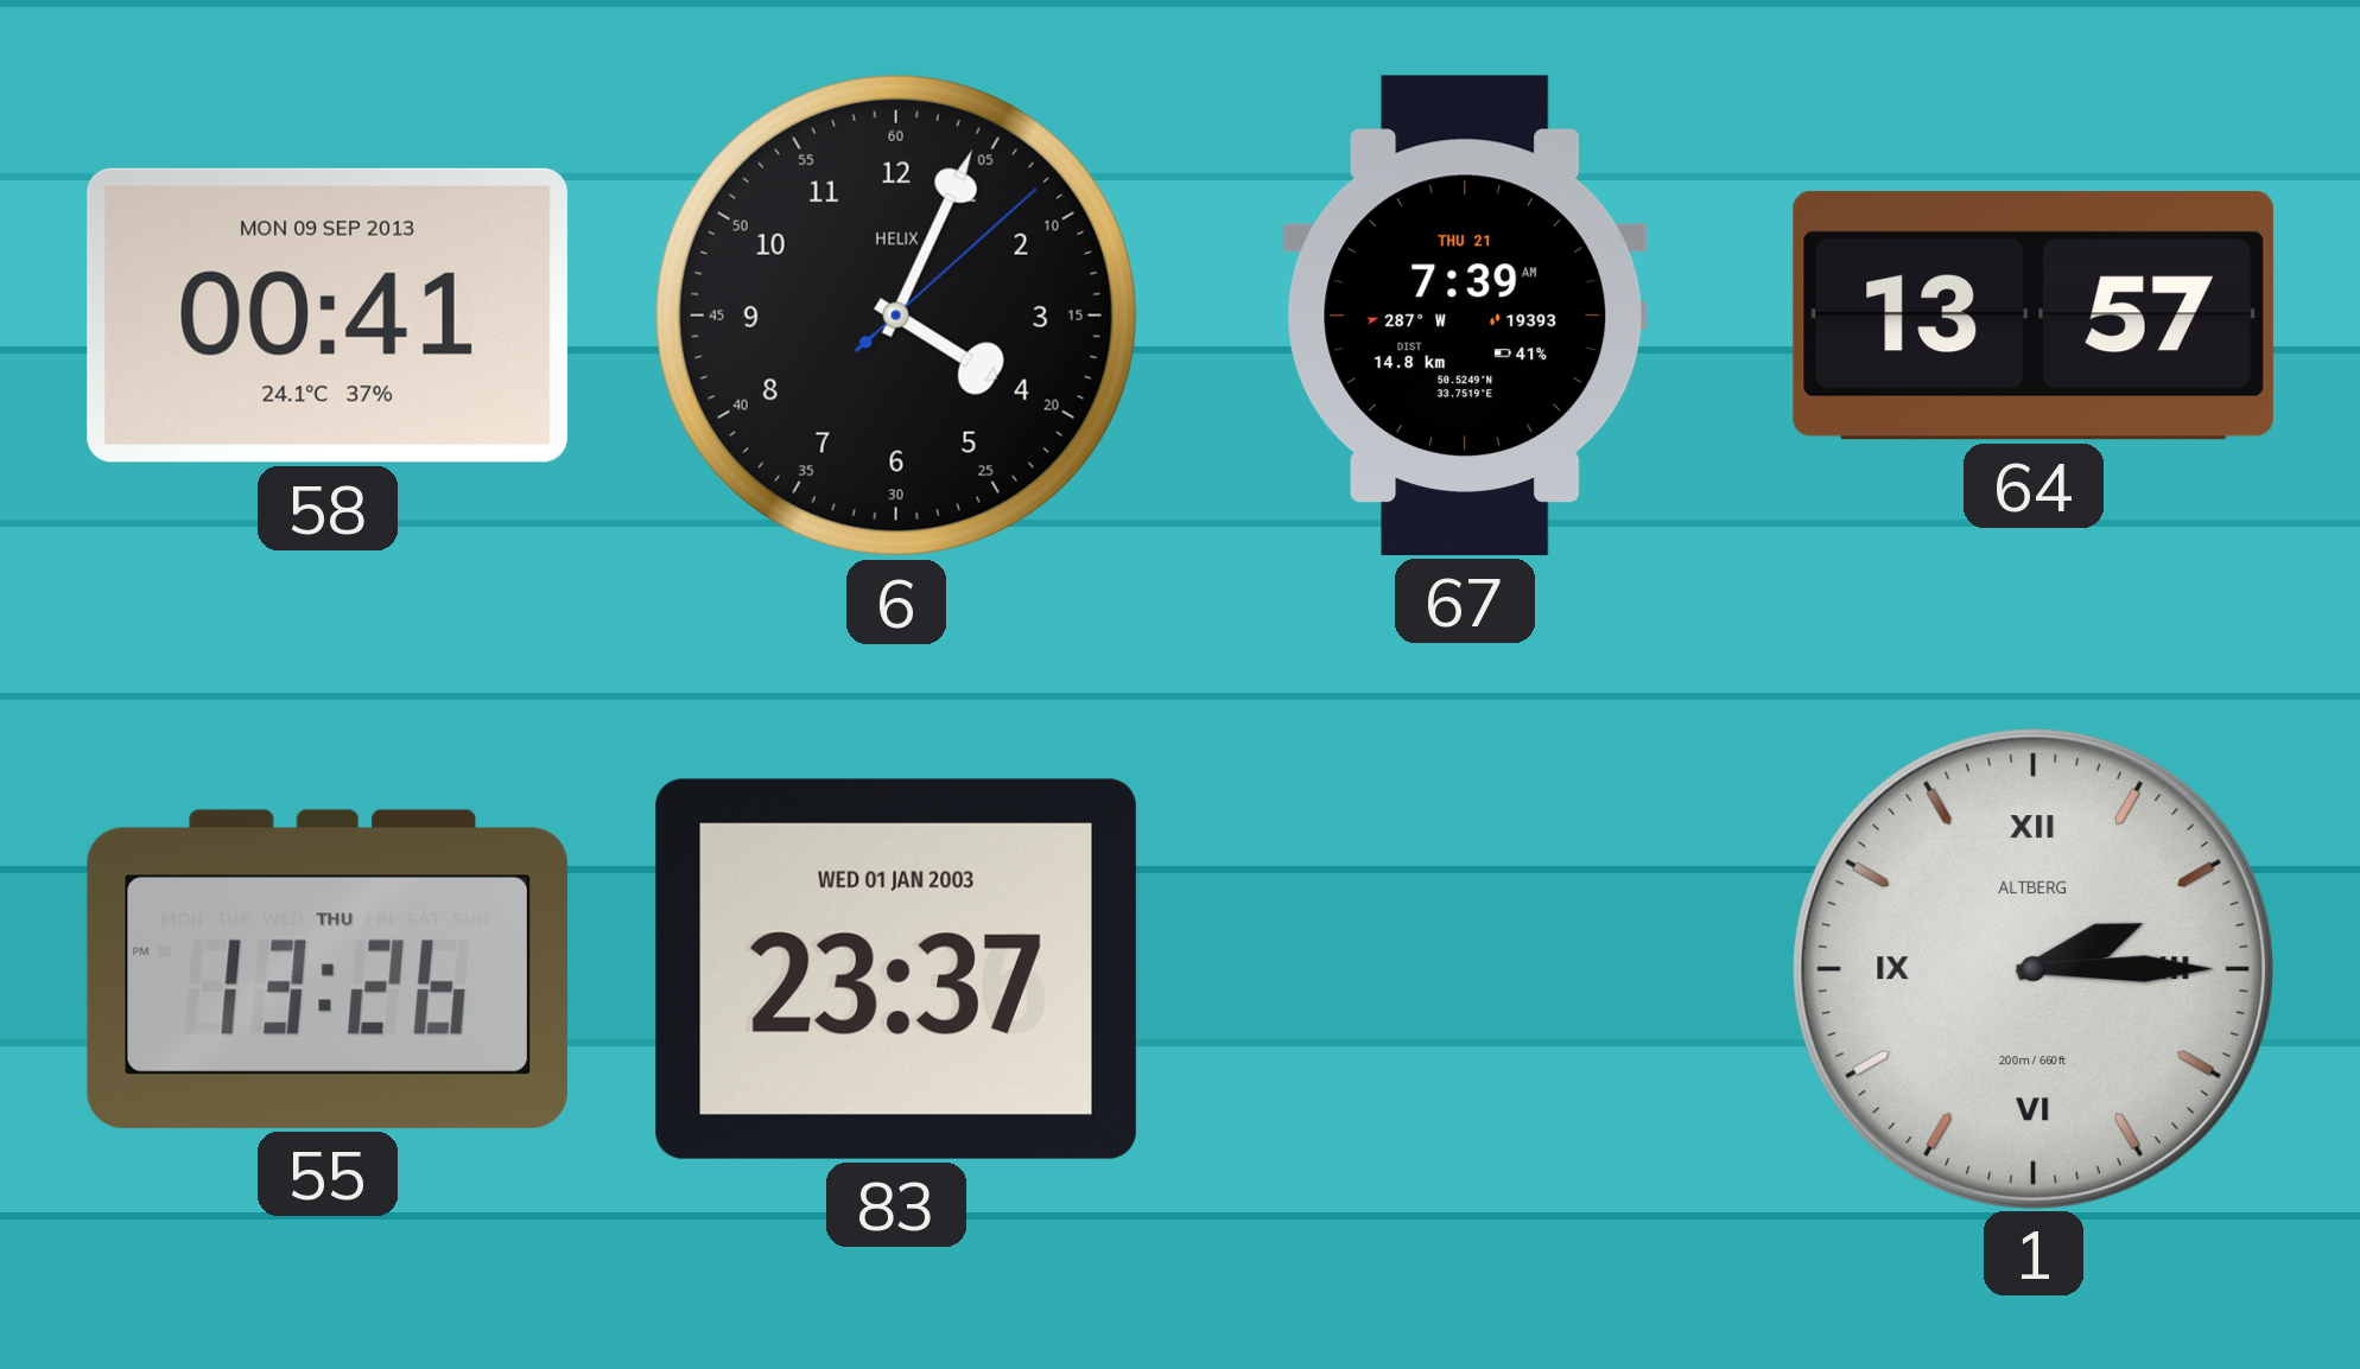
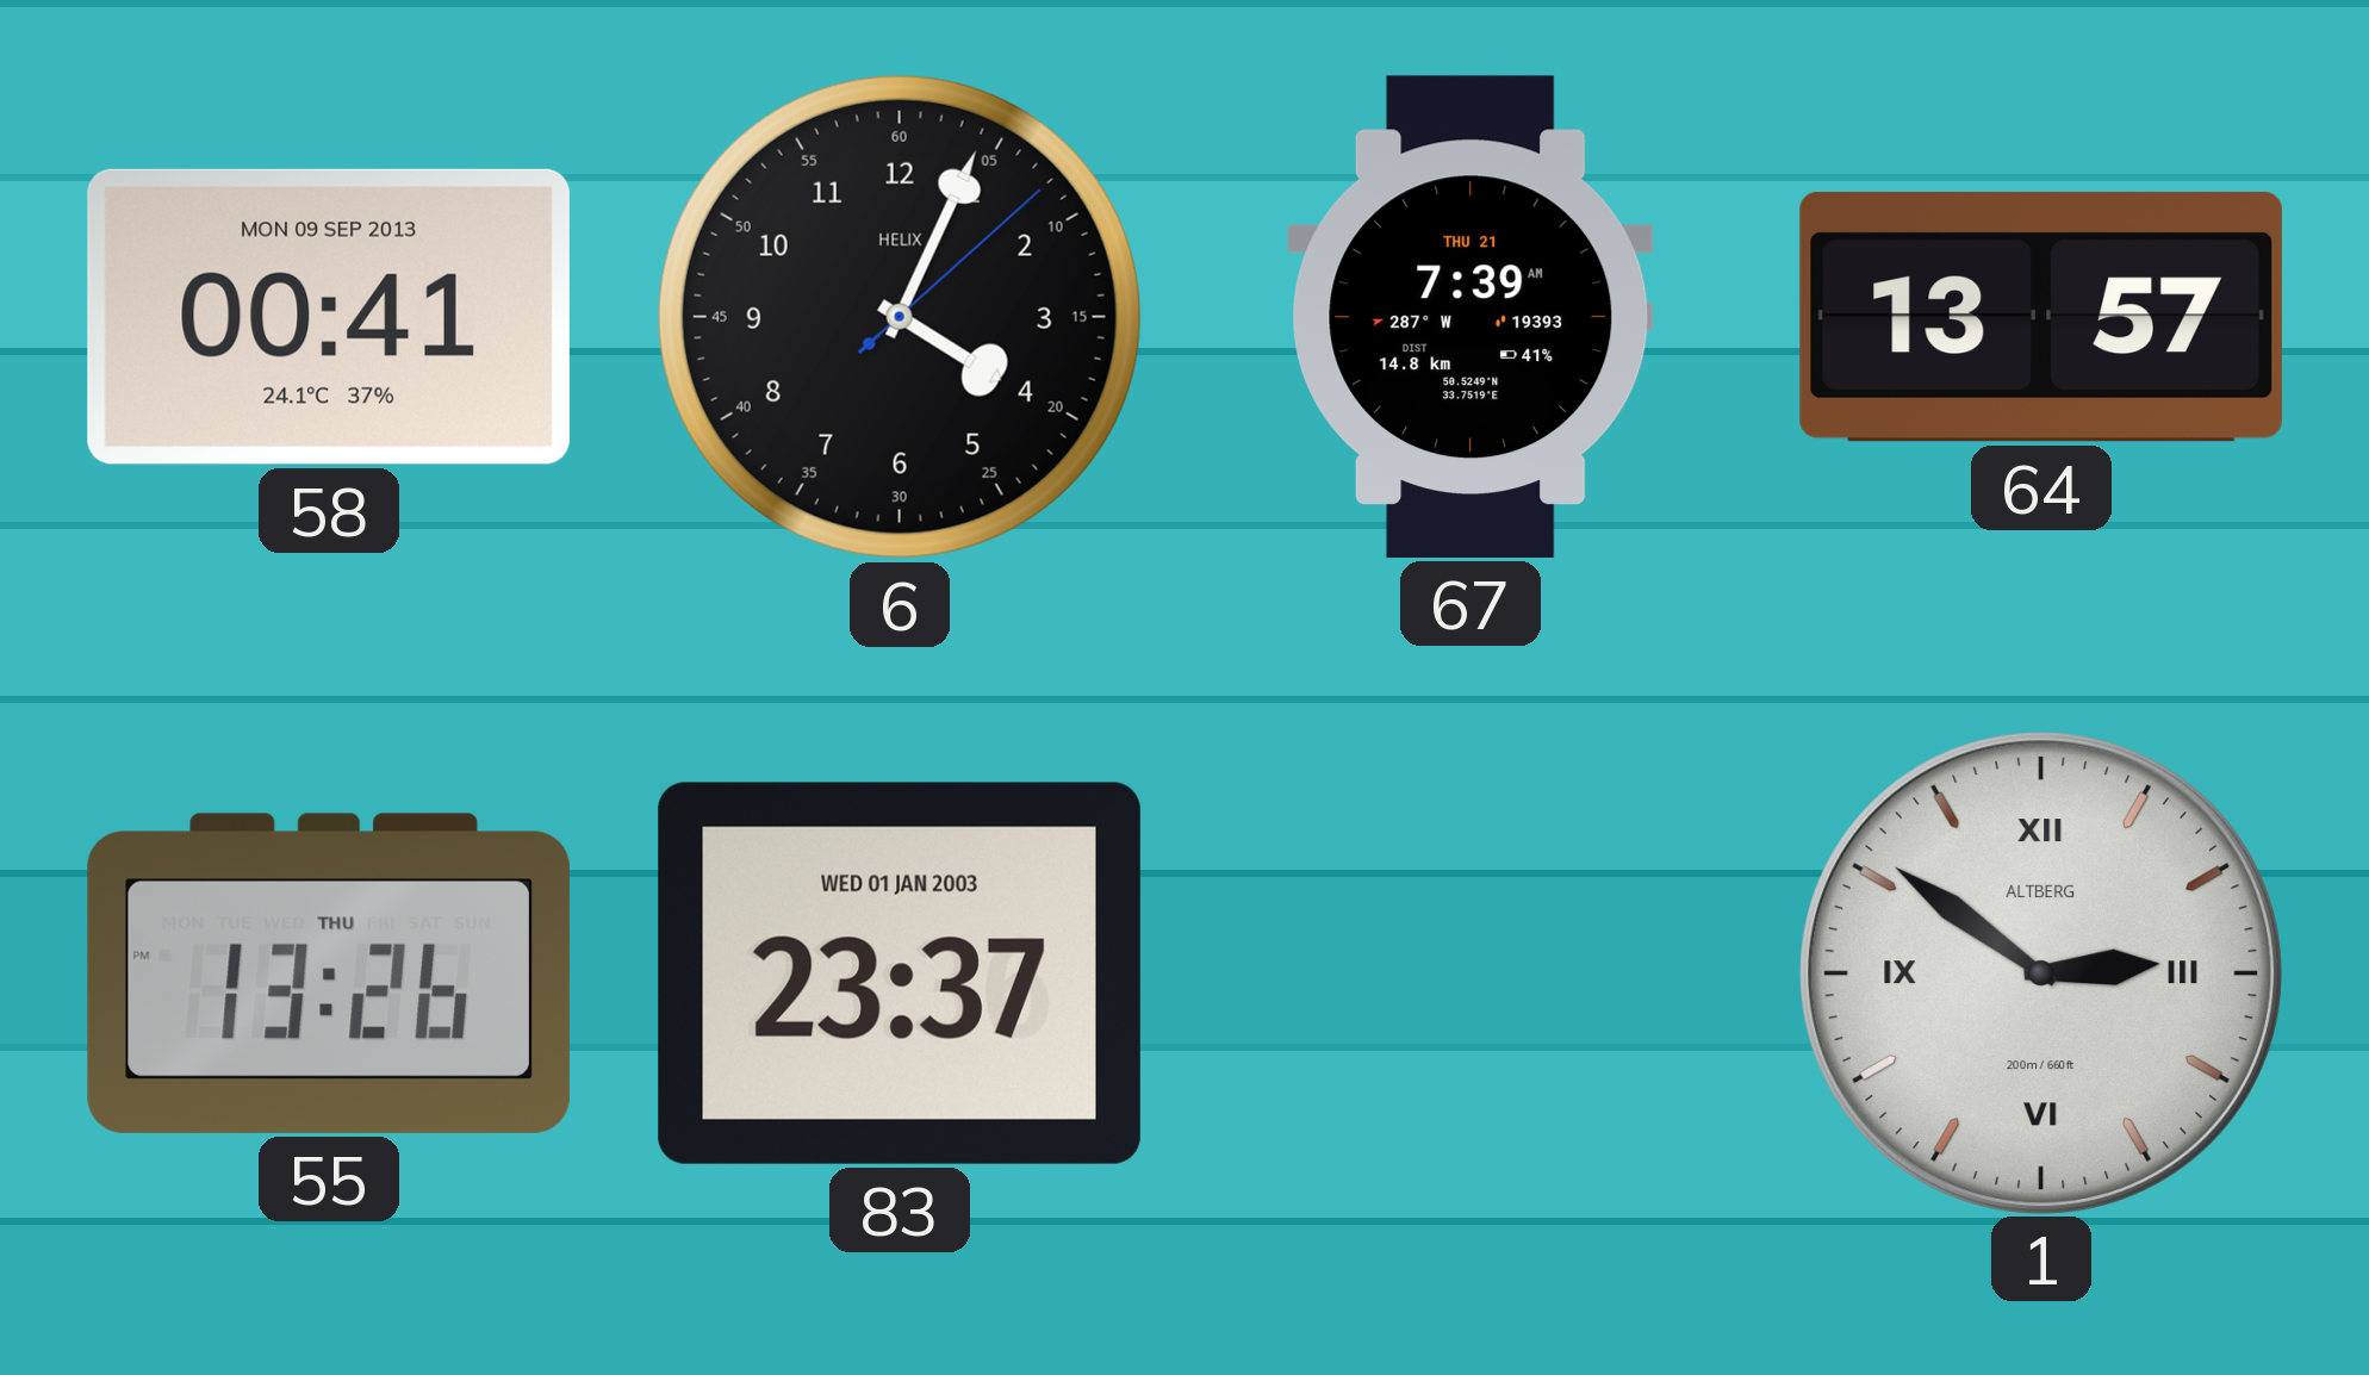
1: 2:15 -> 2:51 (2040, 972)
